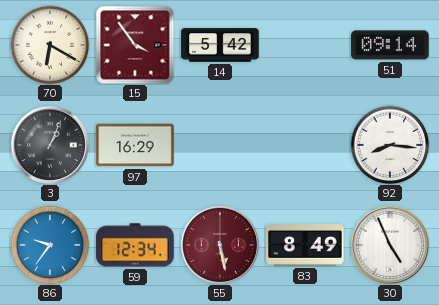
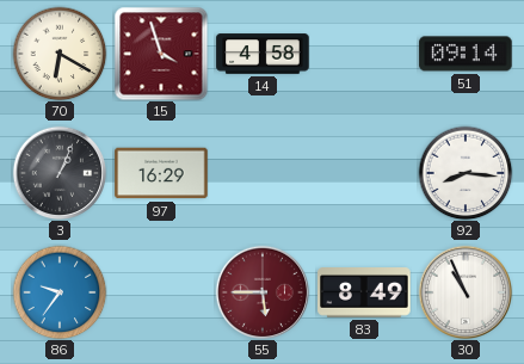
15: 3:54 -> 3:57 (161, 54)
14: 5:42 -> 4:58 (263, 54)
59: 12:34 -> none (135, 245)
55: 5:28 -> 5:45 (263, 292)
30: 4:56 -> 10:56 (466, 292)
